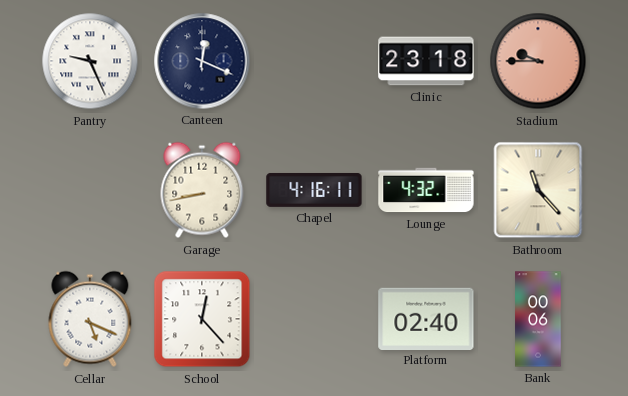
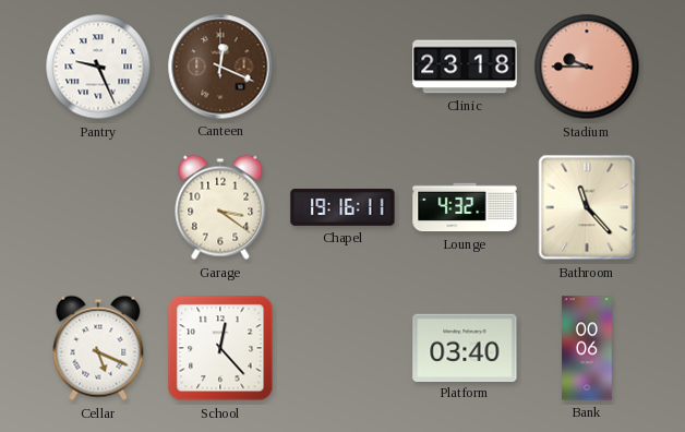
Canteen dial: navy -> brown (220, 67)
Garage: 8:43 -> 3:21 (220, 207)
Chapel: 4:16 -> 19:16 (342, 207)
Platform: 02:40 -> 03:40 (465, 347)
